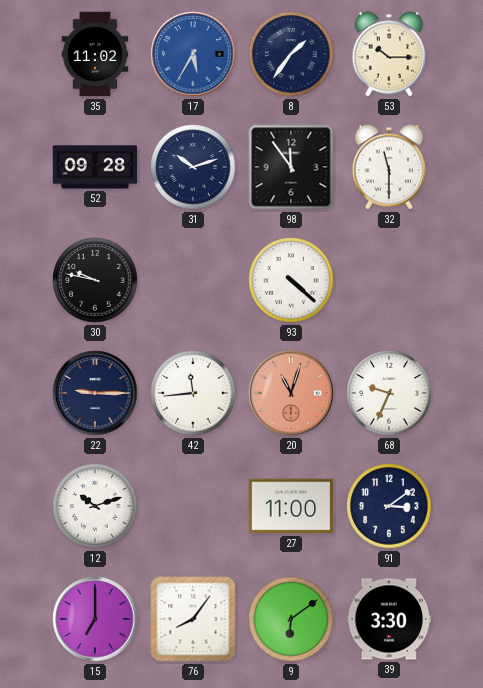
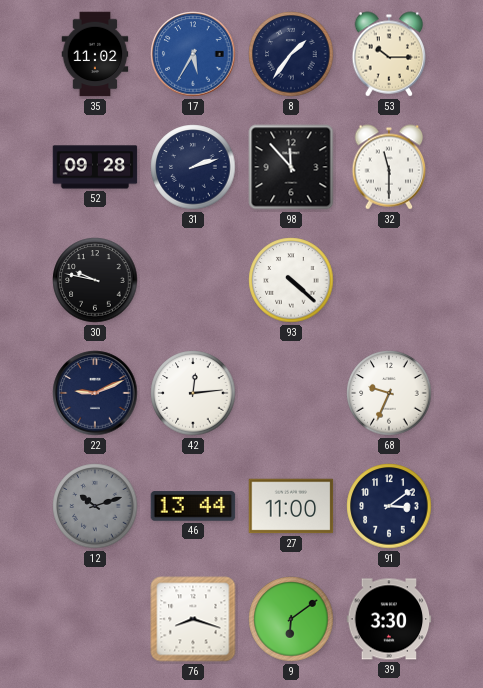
31: 10:12 -> 2:12 (193, 167)
98: 11:54 -> 11:53 (291, 167)
22: 9:15 -> 9:11 (95, 393)
42: 11:44 -> 12:14 (193, 393)
20: 11:03 -> none (291, 393)
12 dial: white -> grey (95, 506)
46: none -> 13:44 (193, 506)
15: 7:00 -> none (95, 619)
76: 8:06 -> 8:18 (193, 619)
